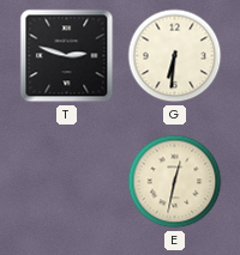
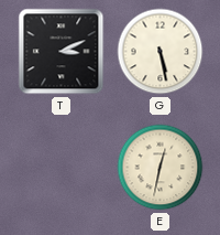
T: 2:48 -> 3:11 (62, 52)
G: 6:31 -> 5:28 (161, 52)
